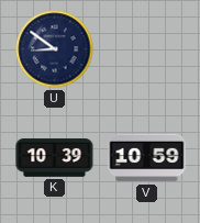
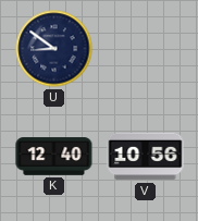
K: 10:39 -> 12:40 (54, 157)
V: 10:59 -> 10:56 (146, 157)
